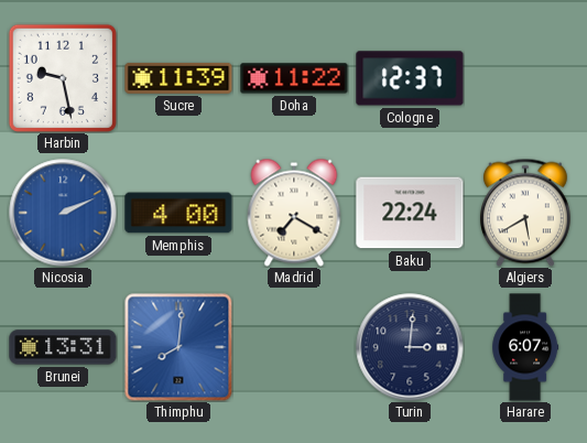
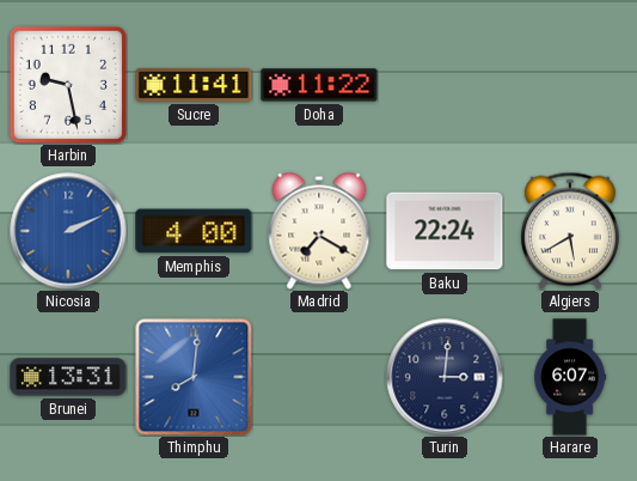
Sucre: 11:39 -> 11:41 (194, 85)
Cologne: 12:37 -> none (410, 78)
